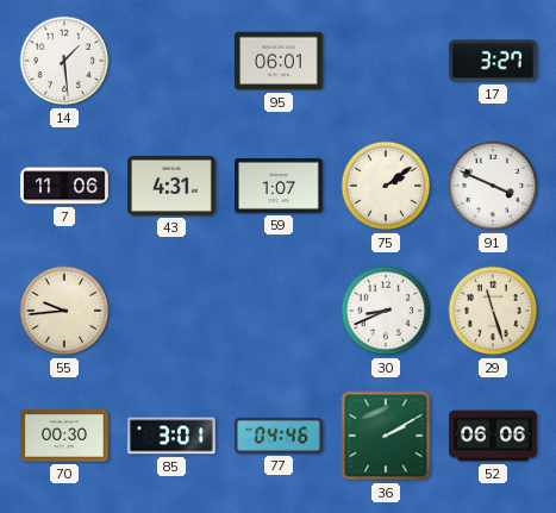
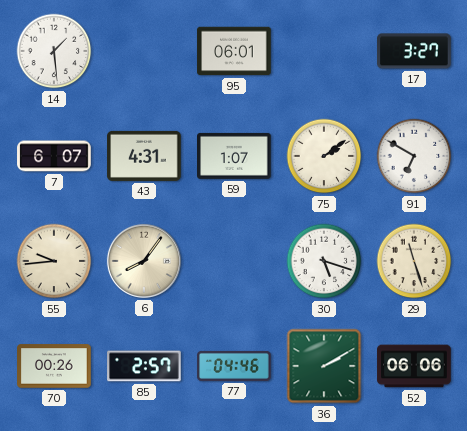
7: 11:06 -> 6:07 (54, 156)
91: 3:49 -> 6:50 (414, 156)
6: none -> 8:06 (144, 261)
30: 8:41 -> 5:18 (324, 261)
70: 00:30 -> 00:26 (54, 366)
85: 3:01 -> 2:57 (144, 366)
